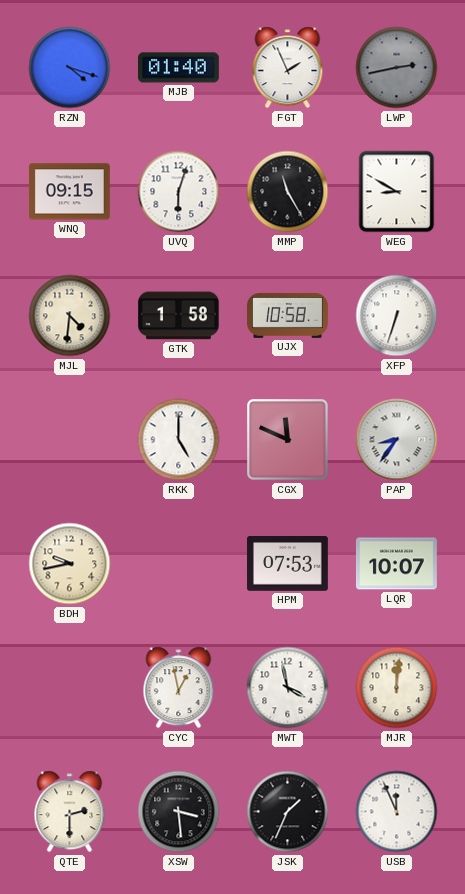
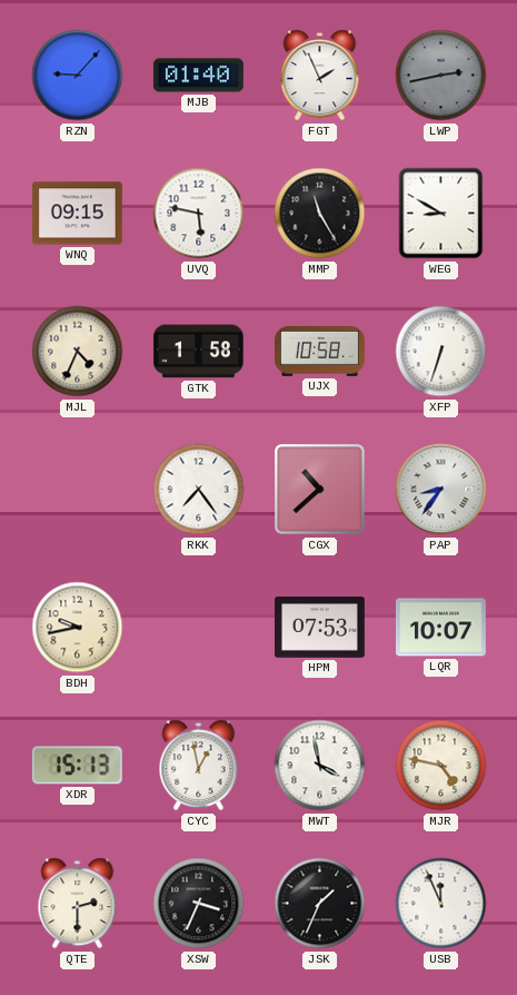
RZN: 4:18 -> 9:07 (78, 76)
UVQ: 6:03 -> 5:47 (199, 214)
MJL: 4:31 -> 4:34 (78, 352)
RKK: 5:00 -> 7:24 (199, 490)
CGX: 11:49 -> 10:38 (320, 490)
XDR: none -> 15:13 (77, 766)
MJR: 12:01 -> 4:47 (441, 766)
XSW: 3:29 -> 3:34 (199, 904)
